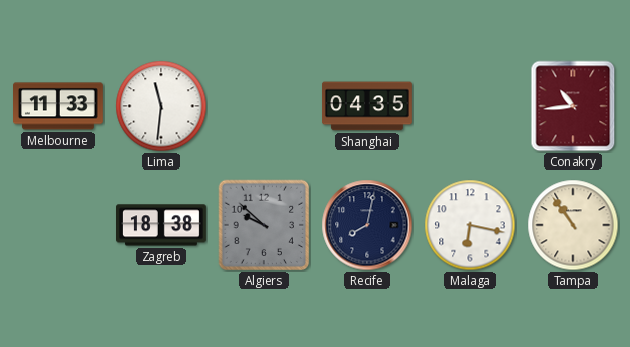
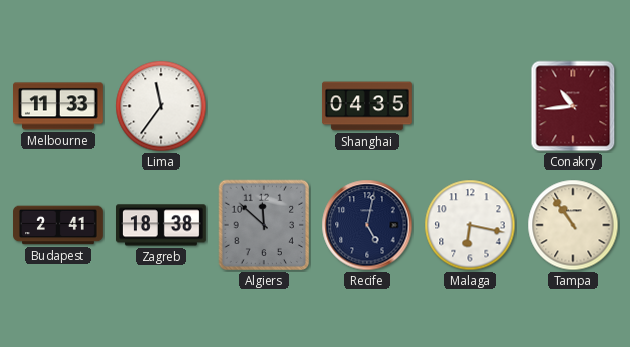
Lima: 11:31 -> 11:36 (161, 106)
Budapest: none -> 2:41 (59, 225)
Algiers: 9:52 -> 11:52 (264, 225)
Recife: 8:02 -> 5:02 (367, 225)
